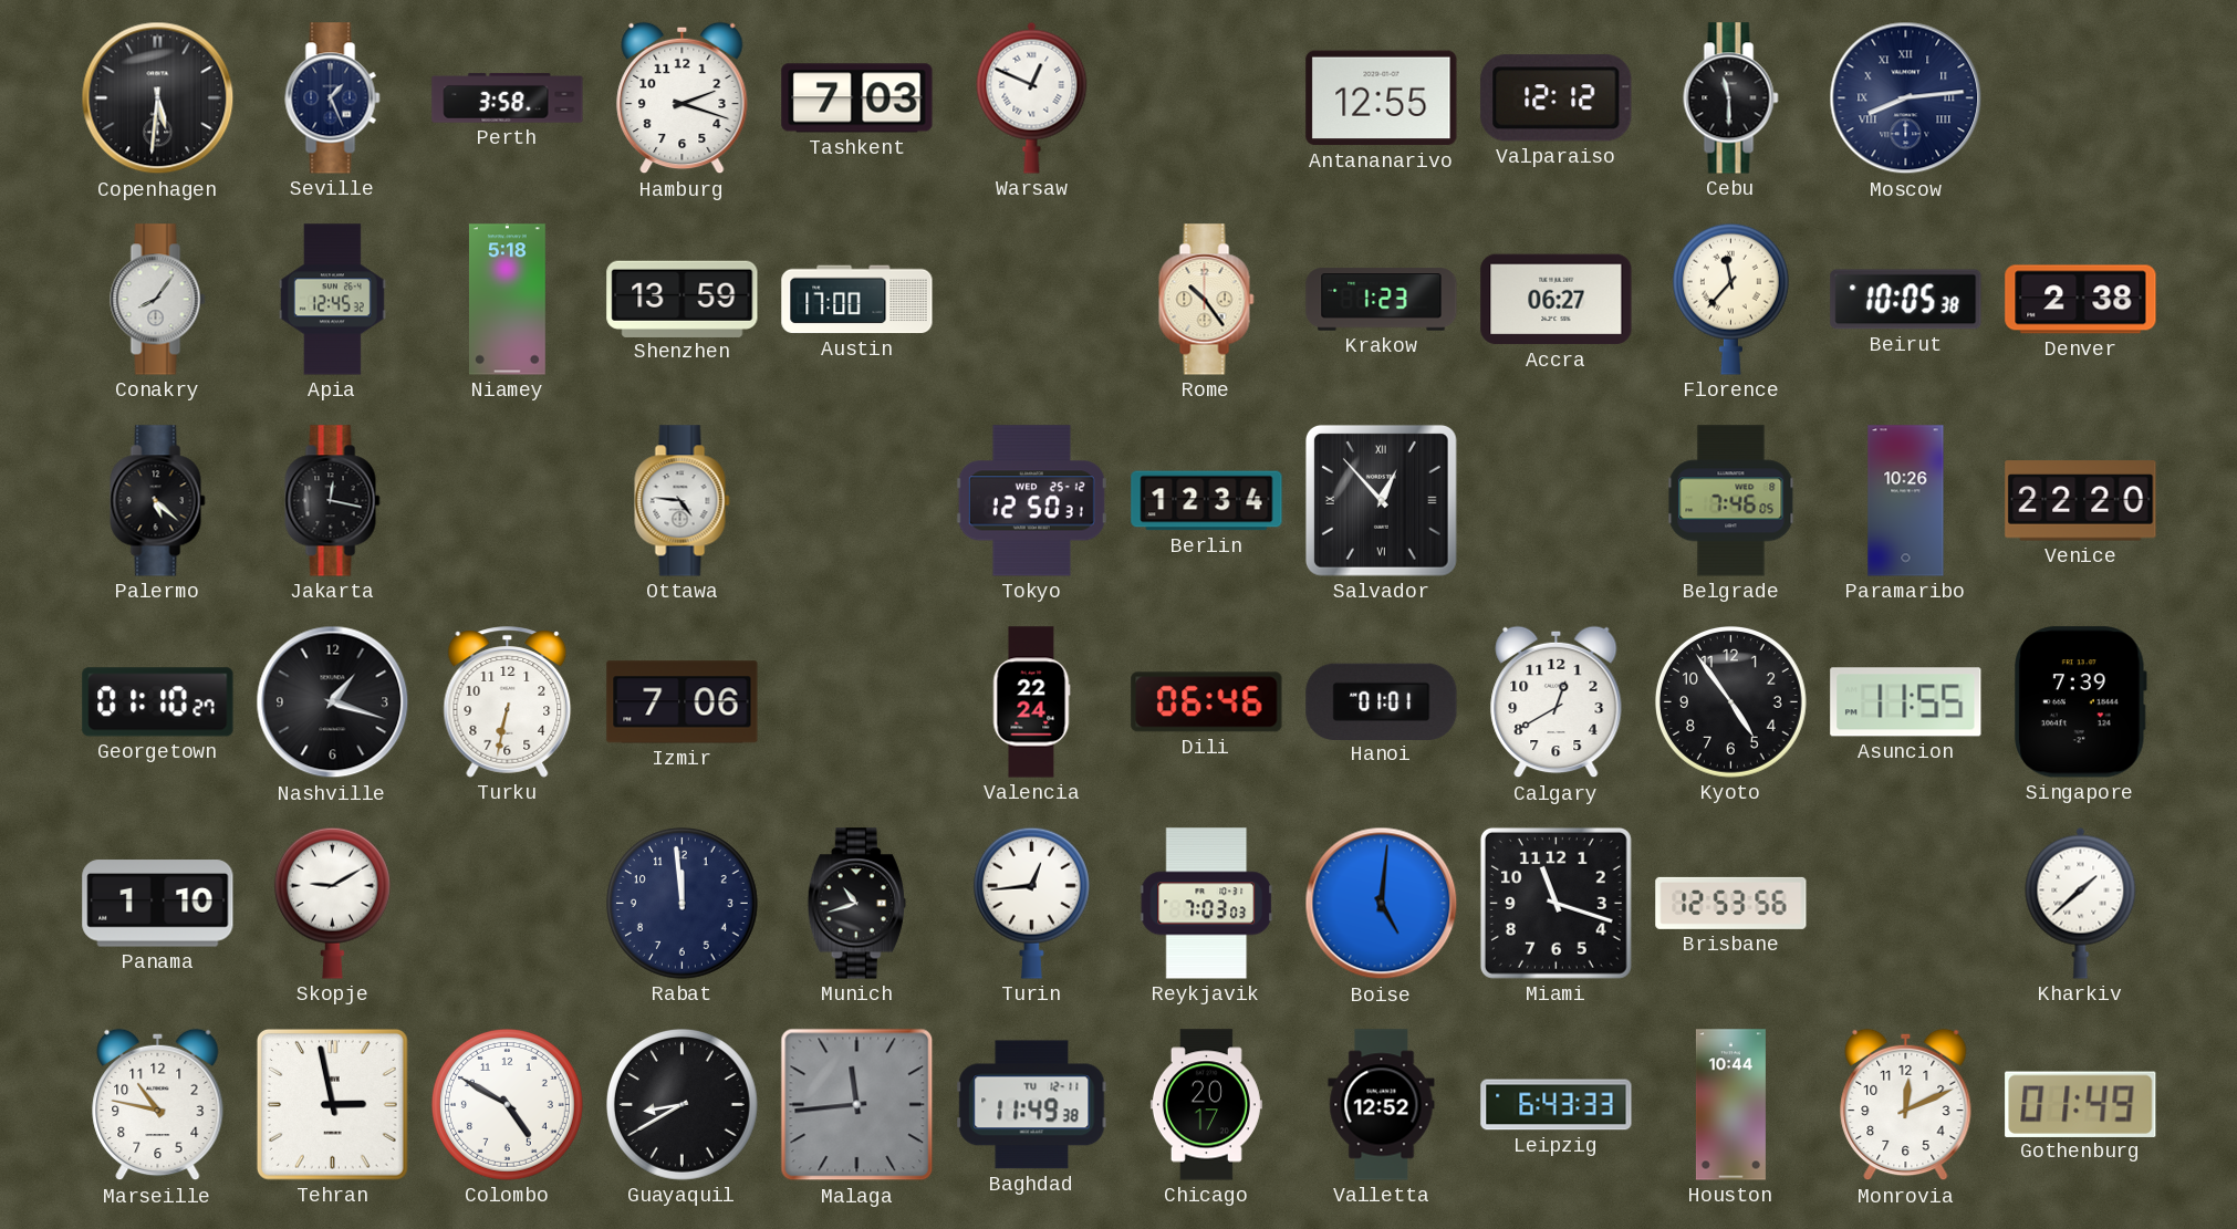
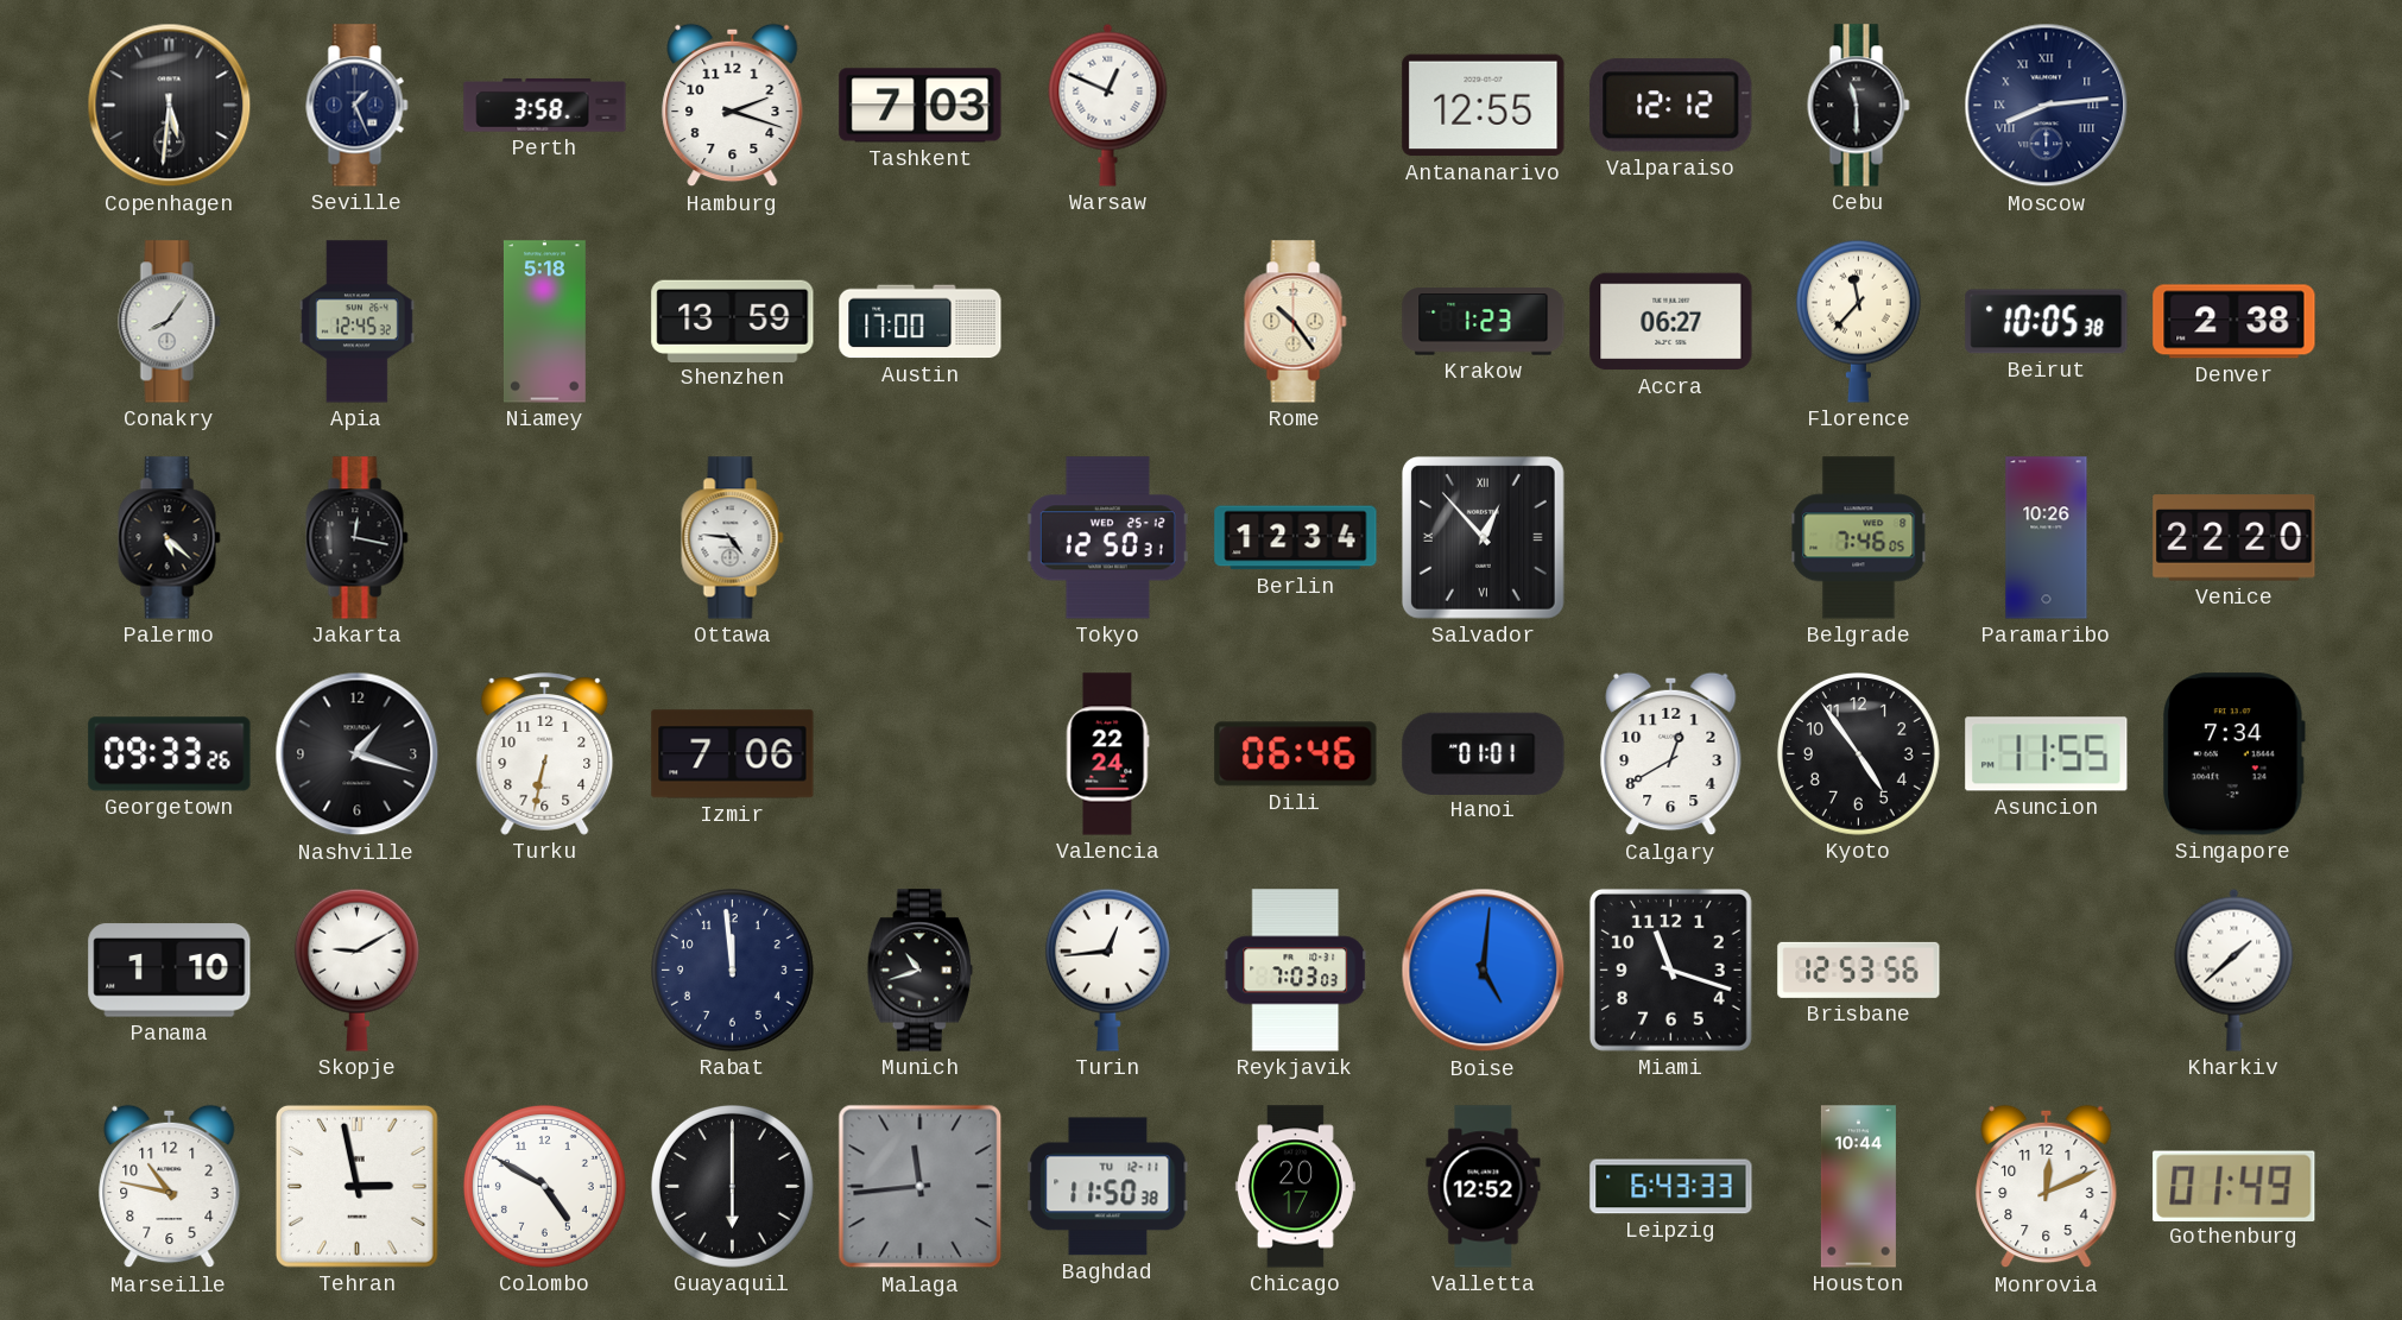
Georgetown: 01:10 -> 09:33 (170, 754)
Singapore: 7:39 -> 7:34 (2235, 754)
Guayaquil: 8:40 -> 6:00 (732, 1186)
Baghdad: 11:49 -> 11:50 (1108, 1187)
